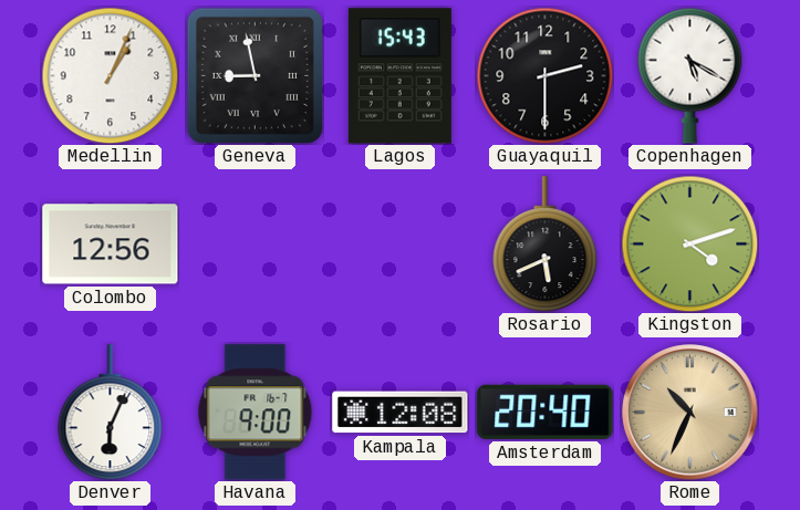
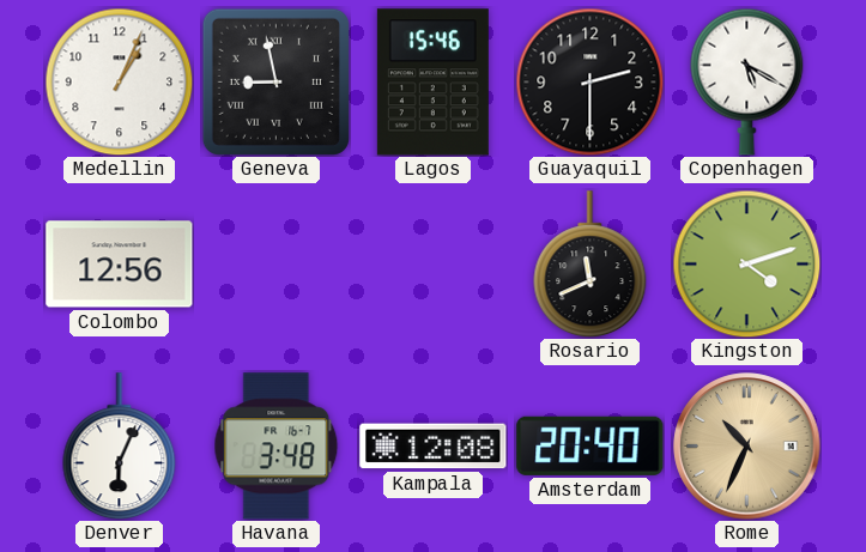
Lagos: 15:43 -> 15:46 (432, 83)
Rosario: 5:41 -> 11:41 (591, 265)
Havana: 9:00 -> 3:48 (277, 447)
